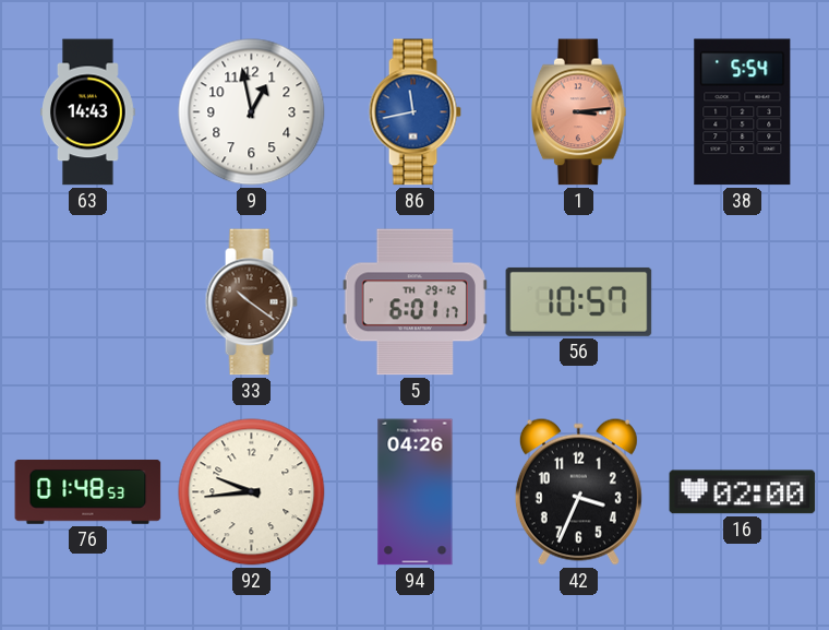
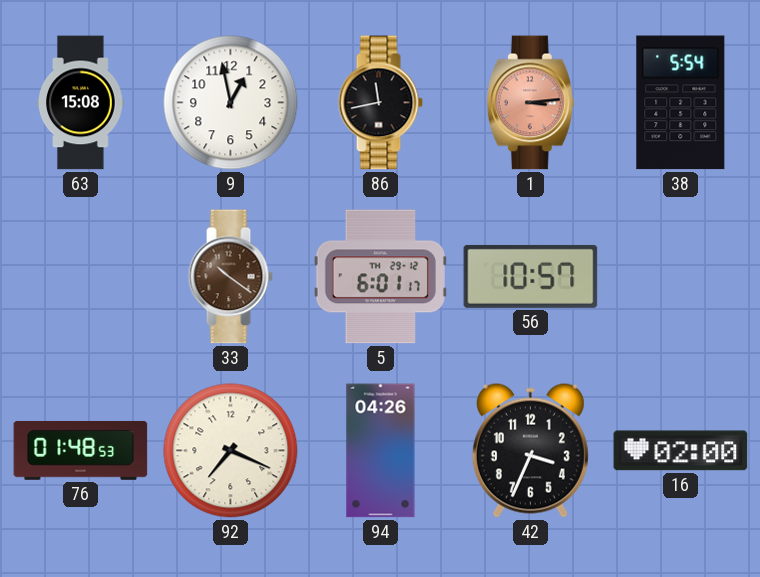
63: 14:43 -> 15:08 (81, 103)
86 dial: blue -> black (380, 103)
92: 9:44 -> 7:19 (231, 451)
